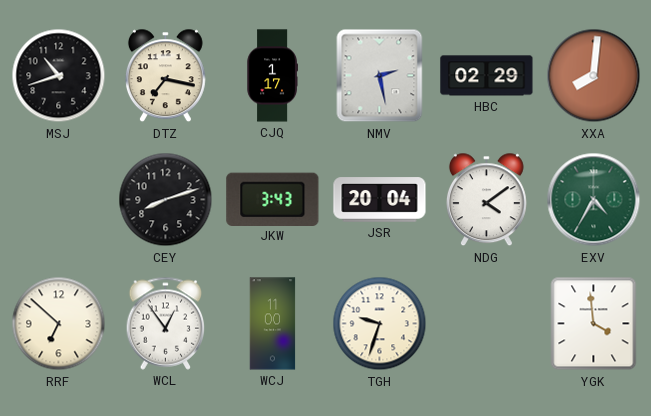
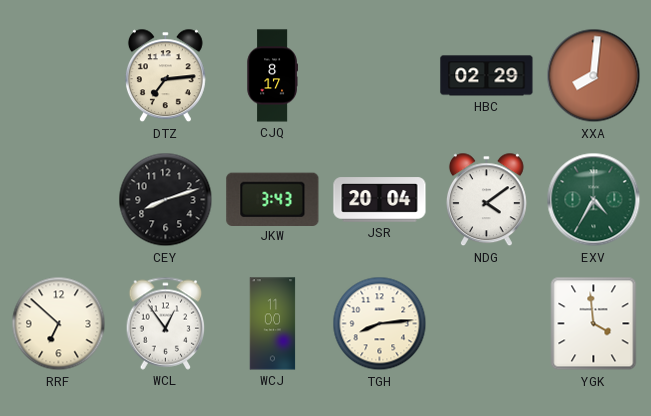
MSJ: 10:42 -> none (59, 76)
DTZ: 7:17 -> 7:14 (165, 76)
CJQ: 1:17 -> 8:17 (272, 76)
NMV: 2:28 -> none (380, 76)
TGH: 9:33 -> 8:14 (380, 324)
